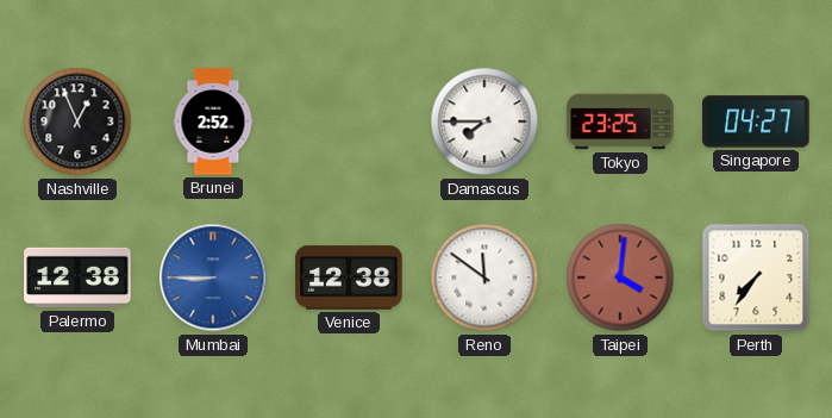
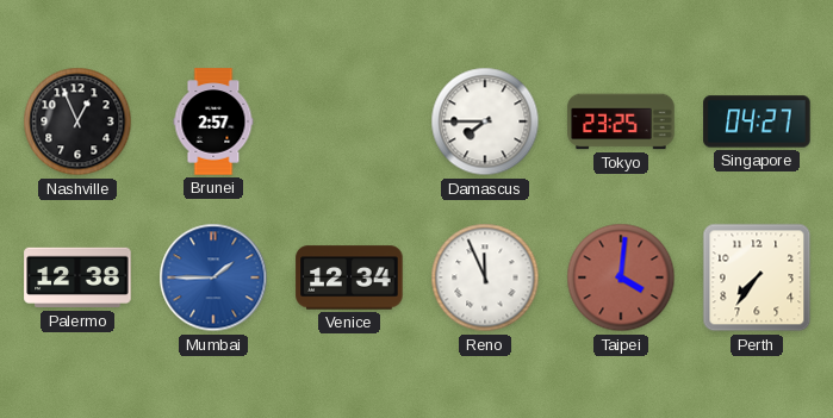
Brunei: 2:52 -> 2:57 (213, 121)
Mumbai: 8:45 -> 1:45 (213, 277)
Venice: 12:38 -> 12:34 (349, 277)
Reno: 11:51 -> 11:56 (485, 277)
